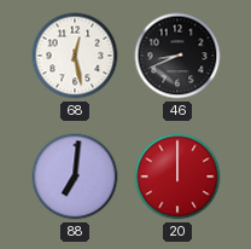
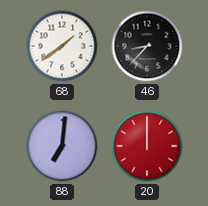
68: 12:28 -> 1:39 (62, 46)
46: 8:41 -> 8:37 (147, 46)
